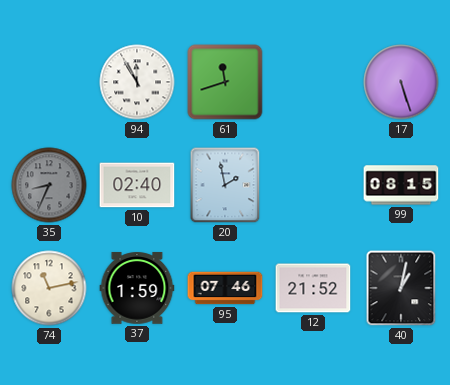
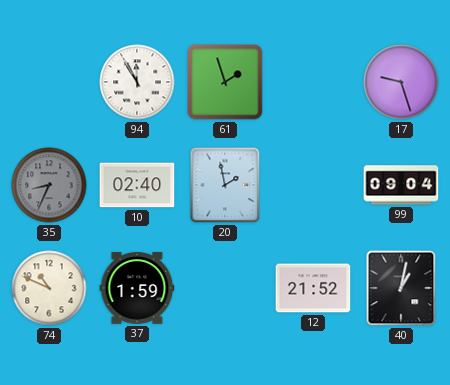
61: 11:42 -> 1:57 (225, 82)
17: 5:27 -> 9:27 (401, 82)
99: 08:15 -> 09:04 (401, 185)
74: 11:13 -> 10:49 (49, 288)
95: 07:46 -> none (225, 288)
